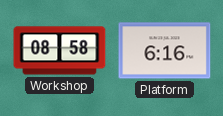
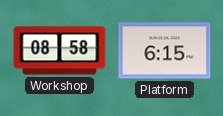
Platform: 6:16 -> 6:15 (165, 51)
